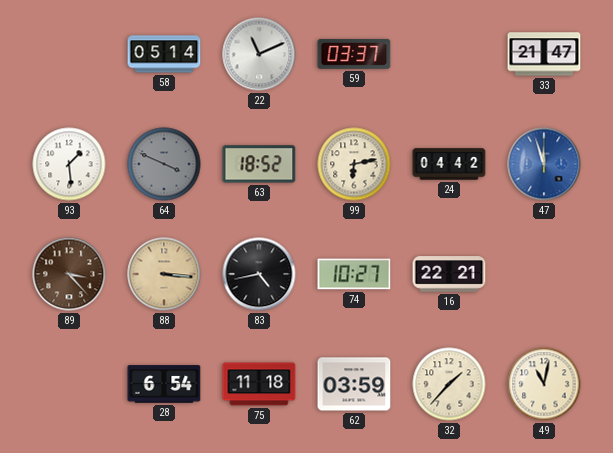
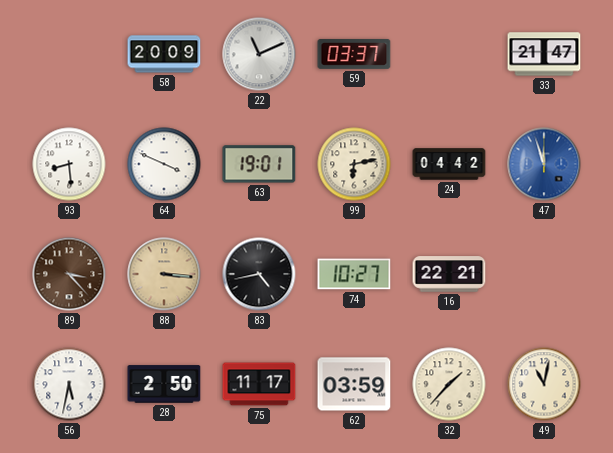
58: 05:14 -> 20:09 (164, 54)
93: 1:29 -> 8:29 (69, 164)
64 dial: grey -> white (164, 164)
63: 18:52 -> 19:01 (259, 164)
56: none -> 5:32 (69, 384)
28: 6:54 -> 2:50 (164, 384)
75: 11:18 -> 11:17 (259, 384)
